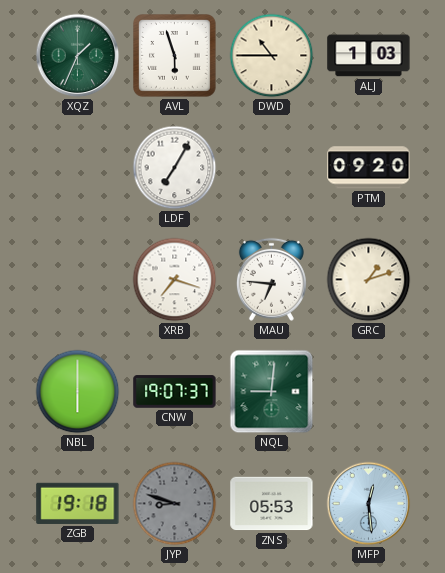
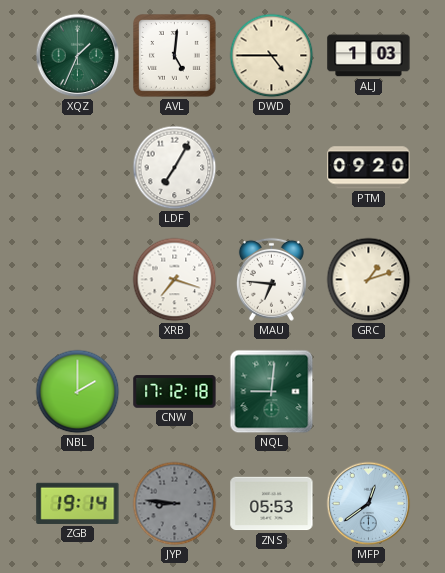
AVL: 5:57 -> 5:01 (175, 56)
DWD: 10:45 -> 4:45 (272, 56)
NBL: 6:00 -> 2:00 (78, 392)
CNW: 19:07 -> 17:12 (175, 392)
ZGB: 19:18 -> 19:14 (78, 503)
JYP: 8:48 -> 8:46 (175, 504)
MFP: 12:29 -> 12:39 (369, 504)
